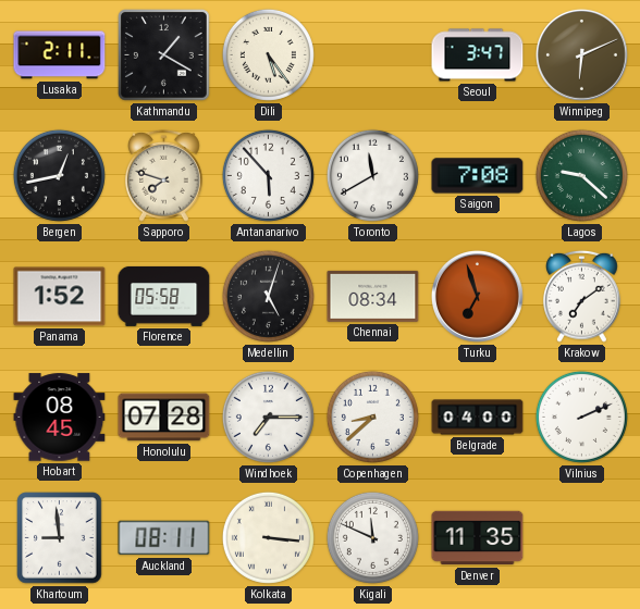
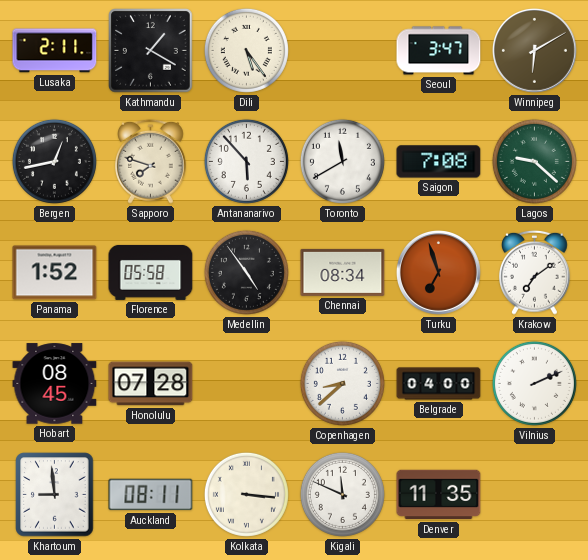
Winnipeg: 6:11 -> 6:10 (534, 50)
Medellin: 5:03 -> 4:54 (246, 272)
Windhoek: 7:15 -> none (268, 417)
